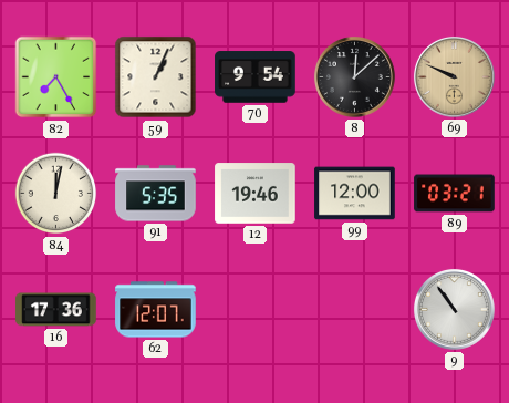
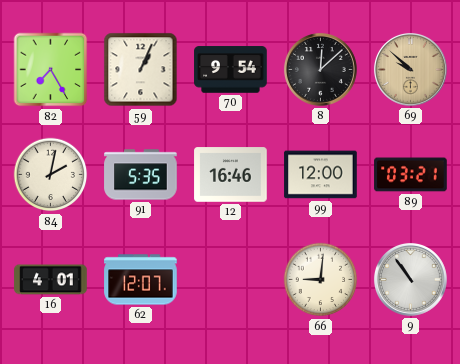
69: 9:49 -> 9:52 (410, 69)
84: 12:02 -> 2:02 (51, 175)
12: 19:46 -> 16:46 (231, 175)
16: 17:36 -> 4:01 (51, 280)
66: none -> 9:01 (321, 280)
